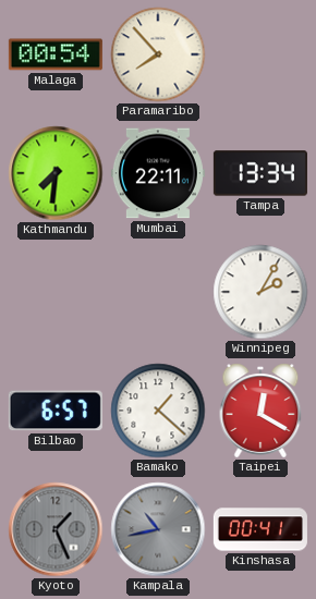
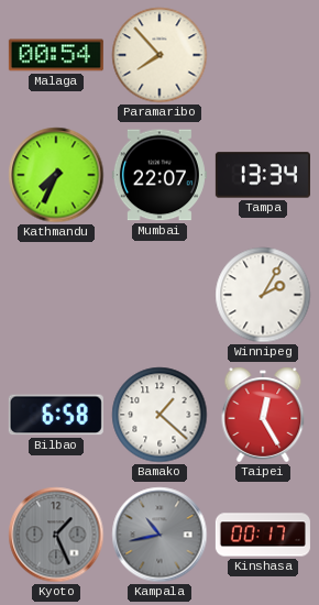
Kathmandu: 7:31 -> 7:34 (56, 175)
Mumbai: 22:11 -> 22:07 (159, 175)
Bilbao: 6:57 -> 6:58 (56, 415)
Taipei: 12:20 -> 12:25 (263, 415)
Kinshasa: 00:41 -> 00:17 (263, 535)
